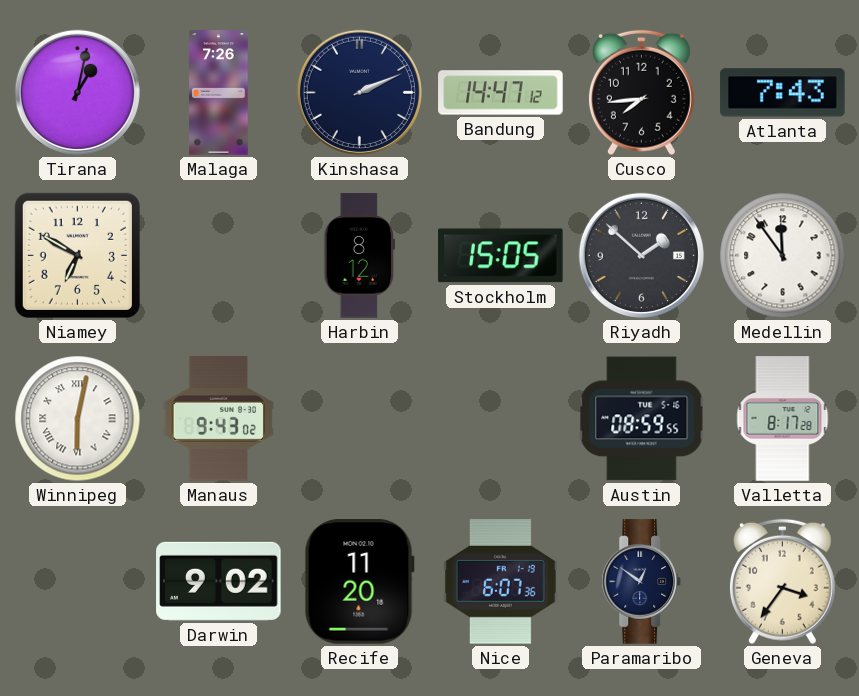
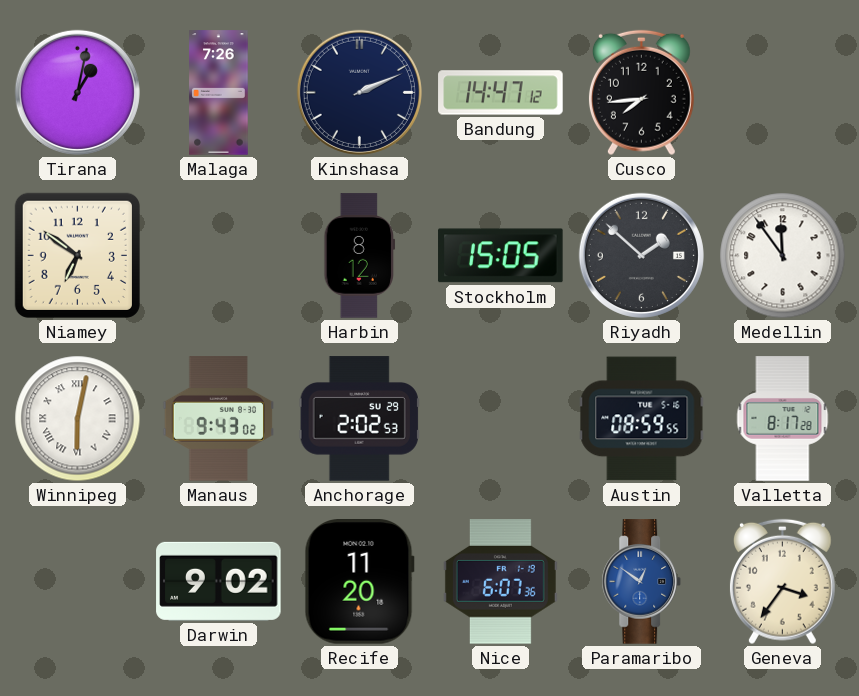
Atlanta: 7:43 -> none (783, 93)
Niamey: 6:50 -> 6:51 (77, 255)
Anchorage: none -> 2:02 (359, 419)
Paramaribo dial: navy -> blue (642, 582)
